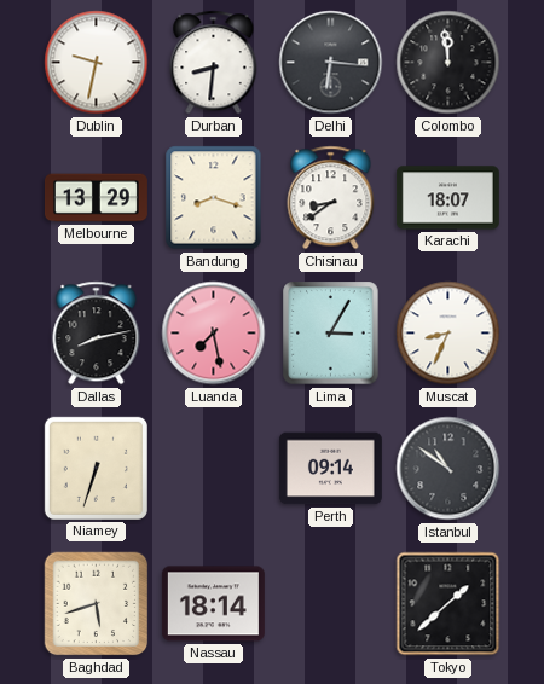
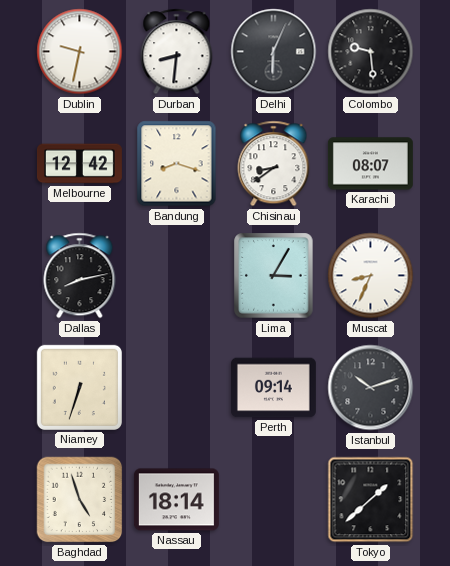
Delhi: 6:16 -> 6:04 (274, 52)
Colombo: 11:59 -> 9:29 (371, 52)
Melbourne: 13:29 -> 12:42 (79, 164)
Karachi: 18:07 -> 08:07 (370, 164)
Luanda: 7:28 -> none (214, 334)
Istanbul: 10:51 -> 10:12 (371, 388)
Baghdad: 5:42 -> 4:57 (80, 500)
